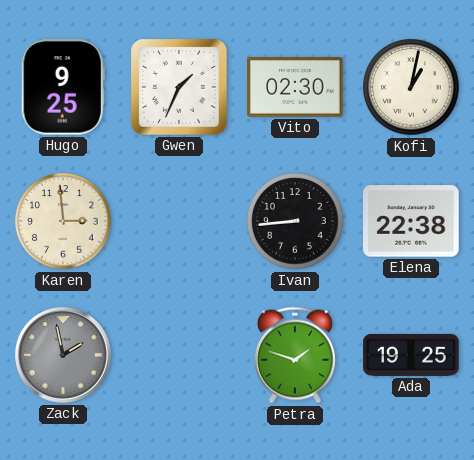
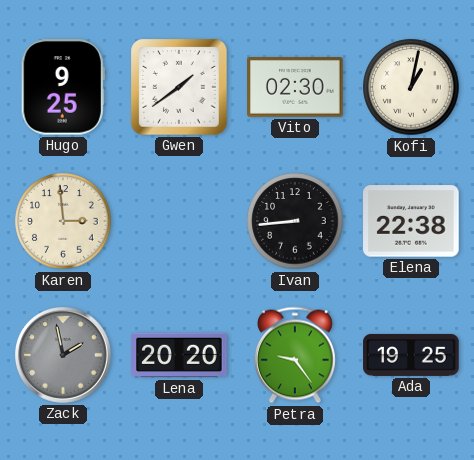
Gwen: 1:34 -> 1:39 (179, 87)
Lena: none -> 20:20 (179, 355)
Petra: 1:48 -> 9:24 (295, 355)
